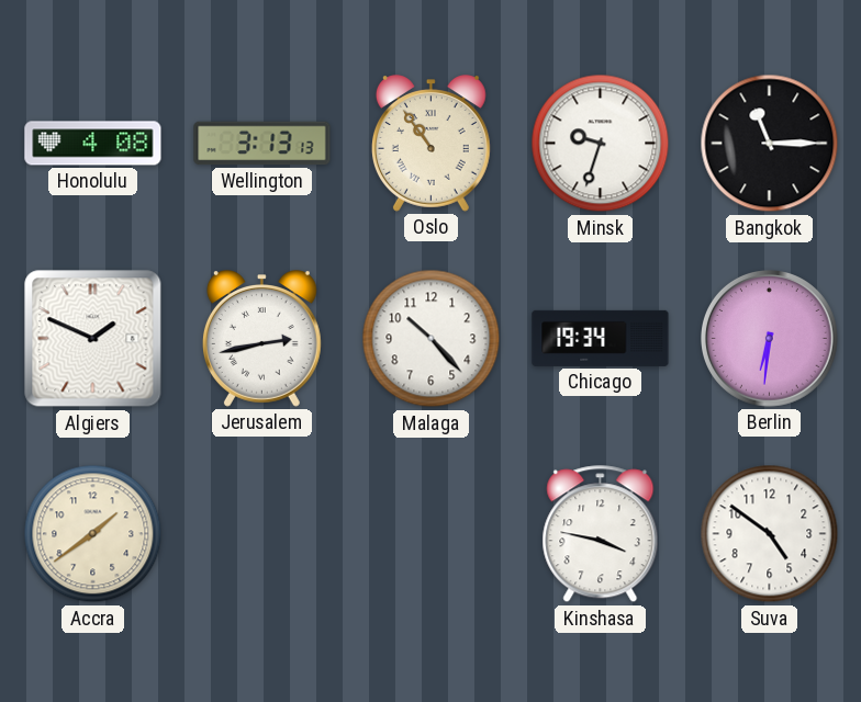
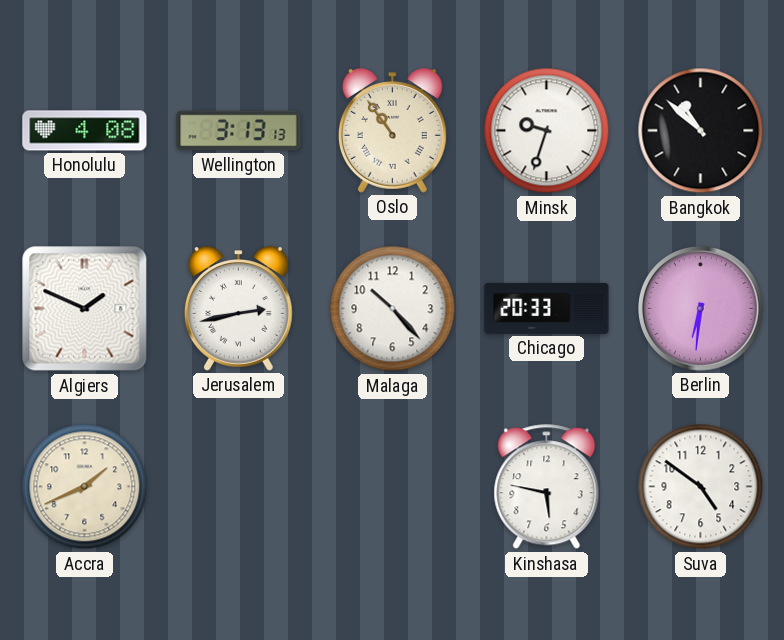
Bangkok: 11:15 -> 10:52 (701, 131)
Chicago: 19:34 -> 20:33 (547, 308)
Accra: 1:39 -> 1:41 (85, 487)
Kinshasa: 3:47 -> 5:47 (547, 487)
